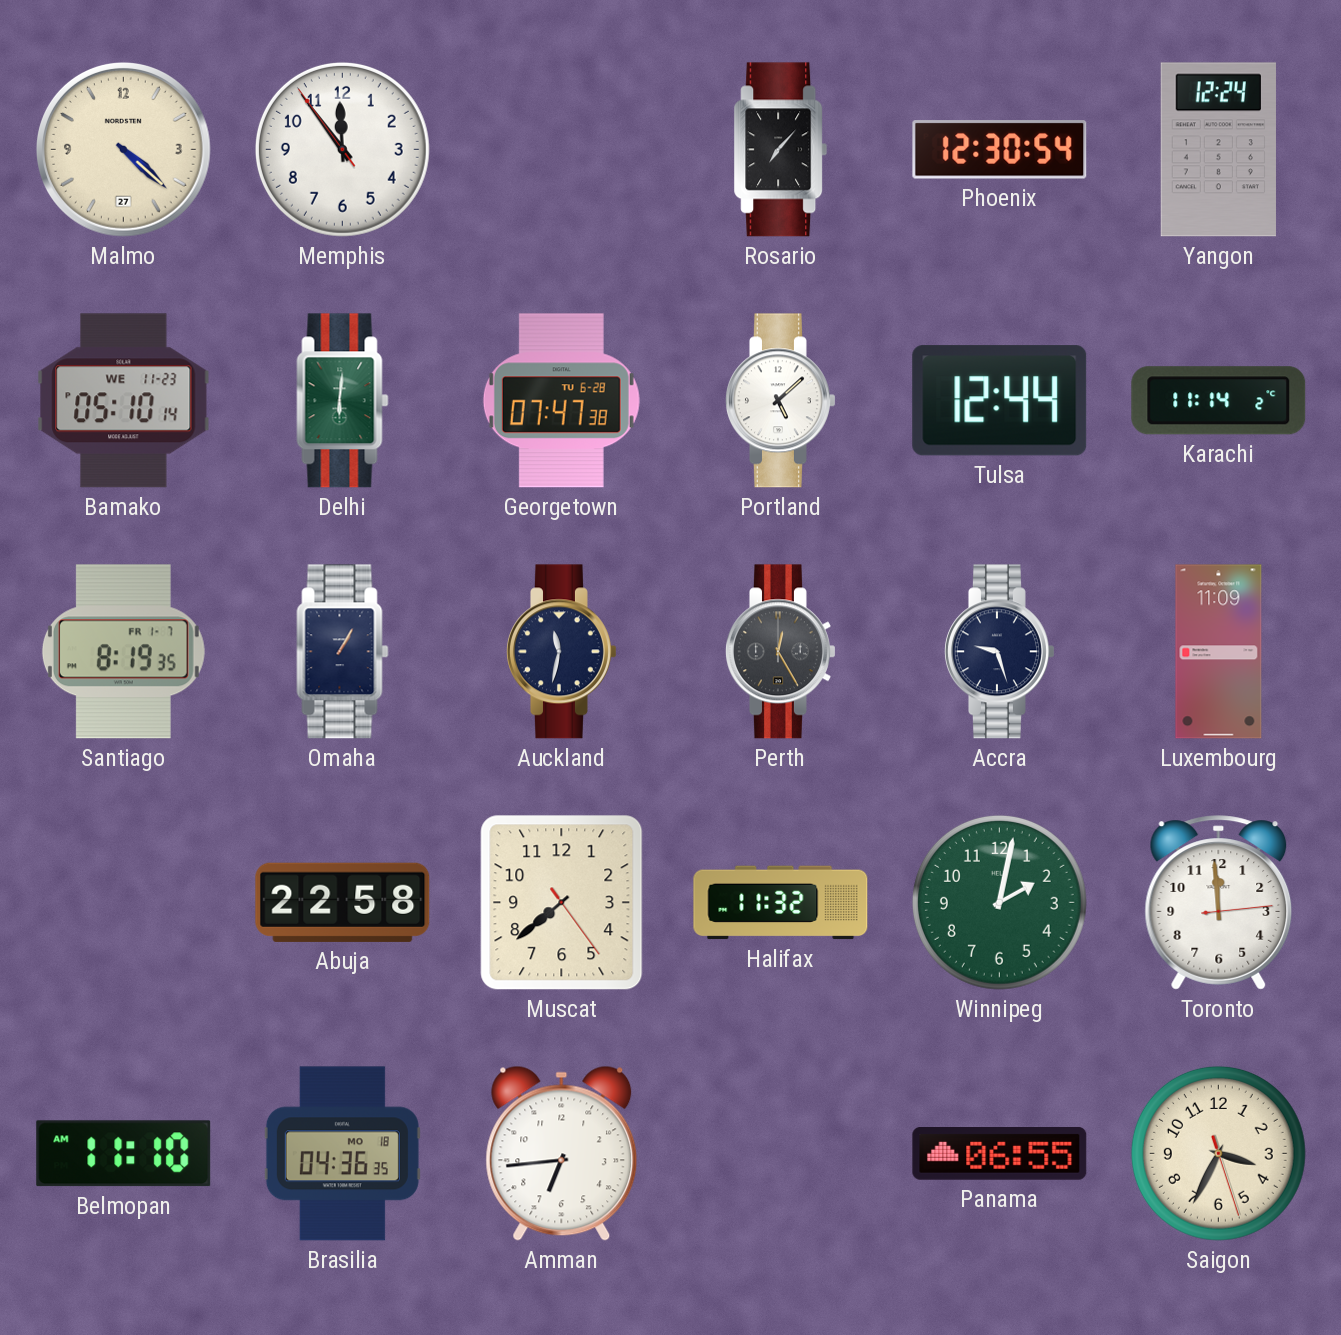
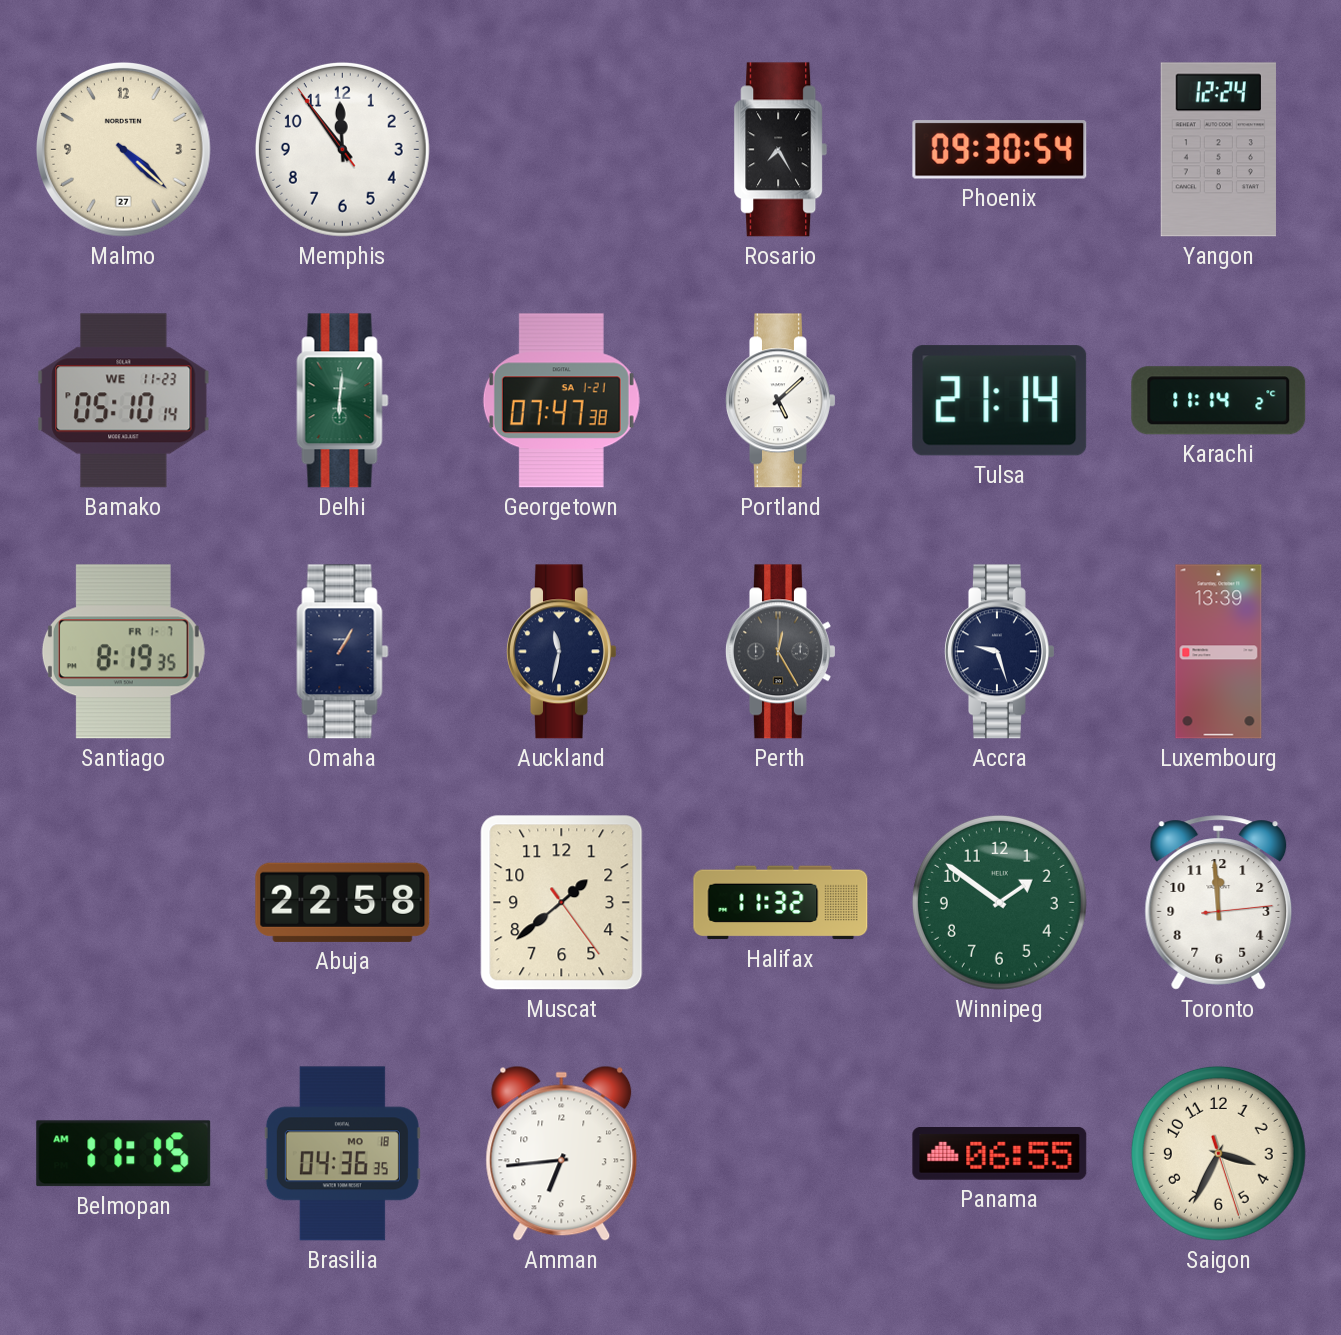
Rosario: 7:07 -> 7:25 (781, 150)
Phoenix: 12:30 -> 09:30 (1000, 150)
Georgetown date: TU 6-28 -> SA 1-21 (561, 401)
Tulsa: 12:44 -> 21:14 (1000, 401)
Luxembourg: 11:09 -> 13:39 (1219, 652)
Muscat: 7:38 -> 1:38 (562, 903)
Winnipeg: 2:02 -> 1:51 (999, 902)
Belmopan: 11:10 -> 11:15 (124, 1154)
